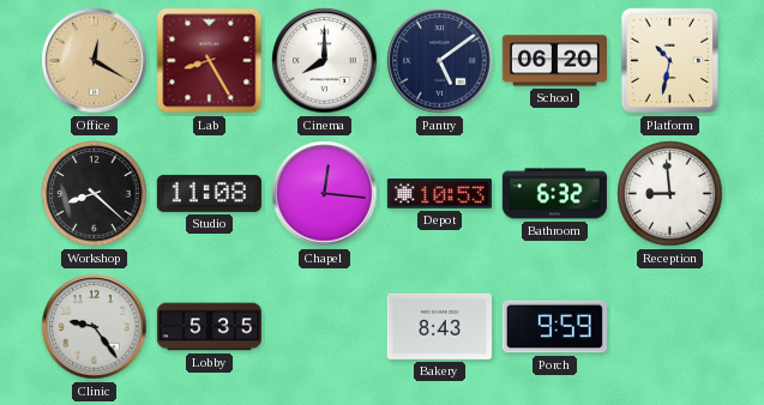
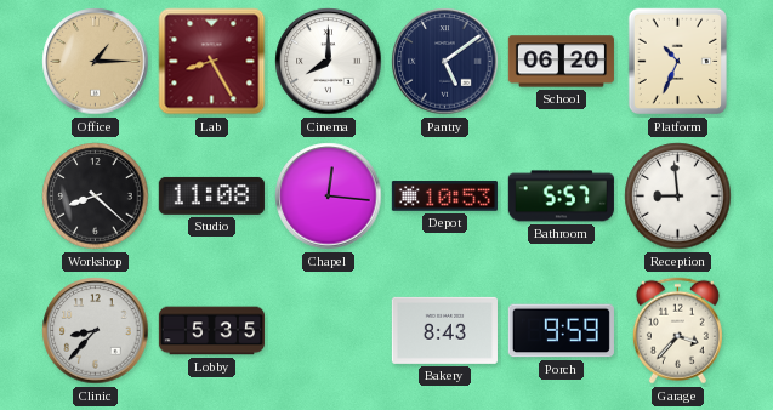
Office: 12:20 -> 1:15 (96, 62)
Platform: 10:32 -> 10:34 (678, 62)
Bathroom: 6:32 -> 5:57 (561, 197)
Clinic: 9:24 -> 8:37 (96, 331)
Garage: none -> 3:37 (677, 331)
